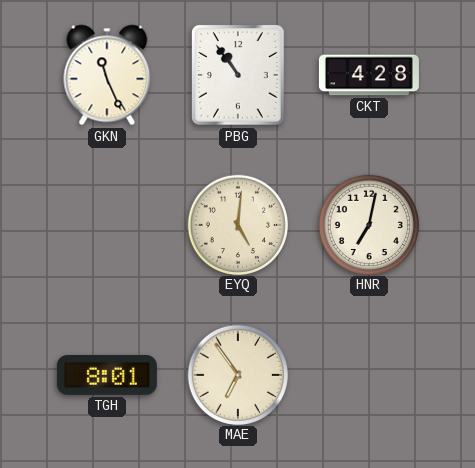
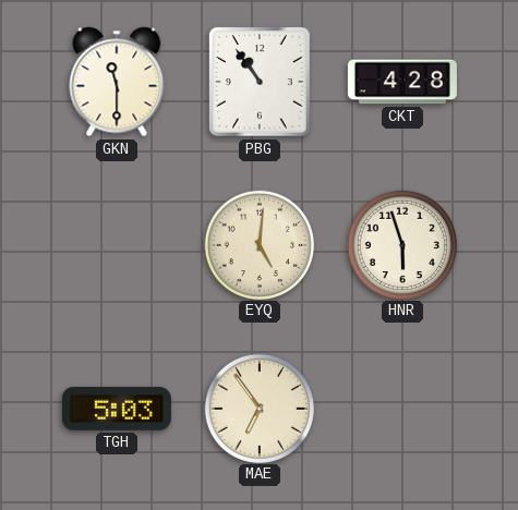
GKN: 11:26 -> 11:30 (117, 82)
HNR: 7:02 -> 5:57 (401, 244)
TGH: 8:01 -> 5:03 (117, 409)
